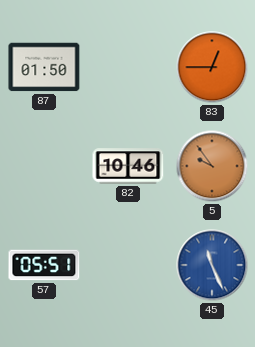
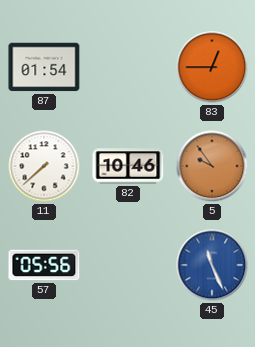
87: 01:50 -> 01:54 (44, 67)
11: none -> 7:38 (44, 166)
57: 05:51 -> 05:56 (44, 265)
